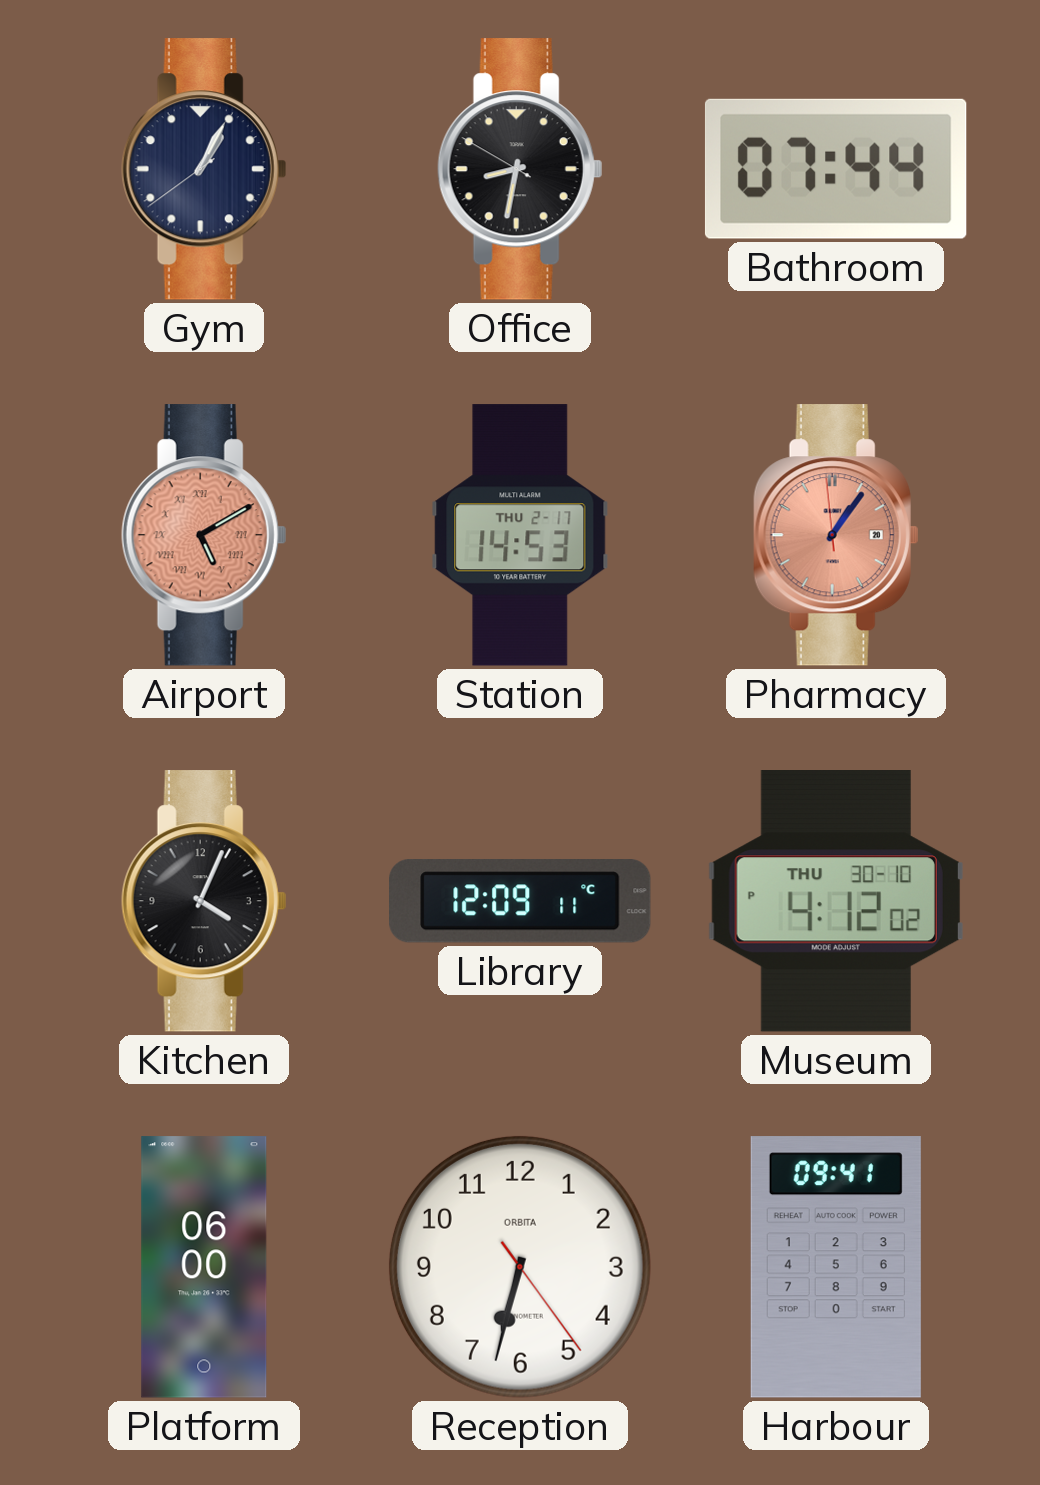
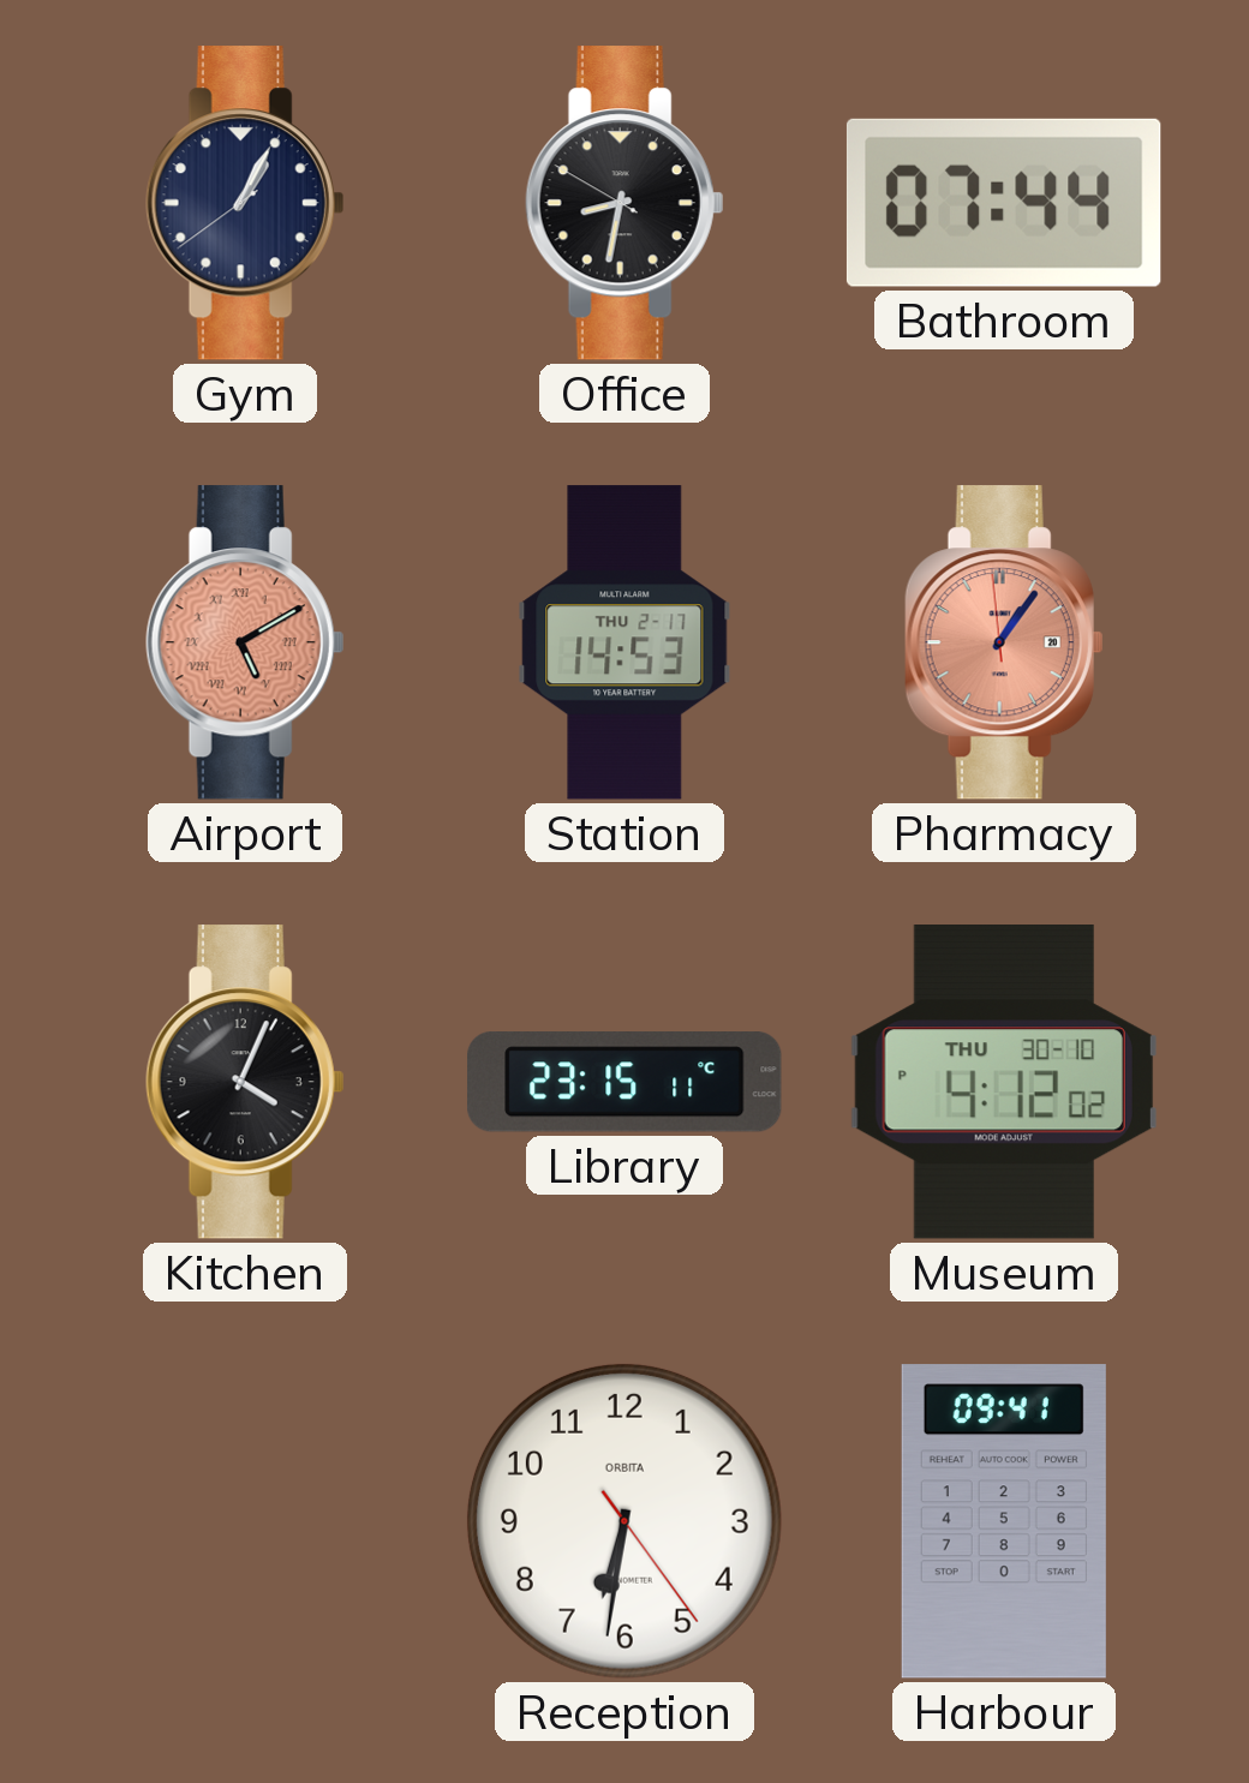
Library: 12:09 -> 23:15 (624, 1082)
Platform: 06:00 -> none (204, 1267)
Reception: 6:32 -> 6:31 (624, 1521)
